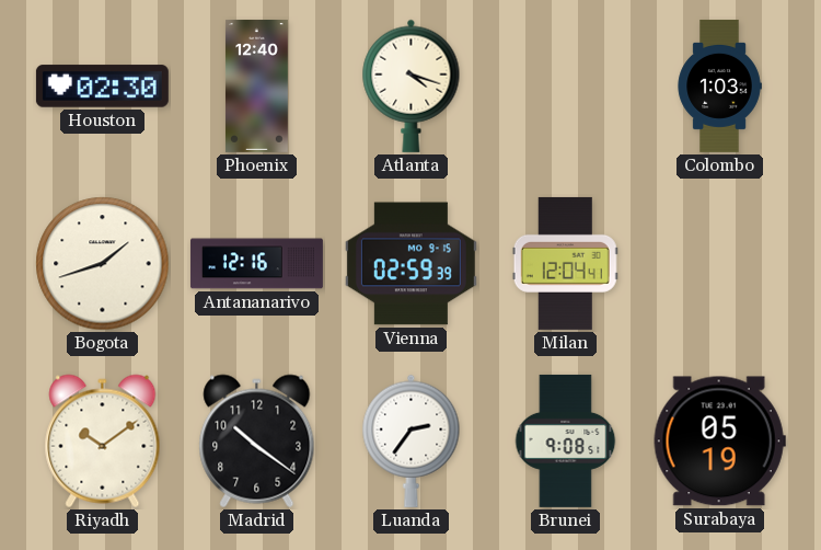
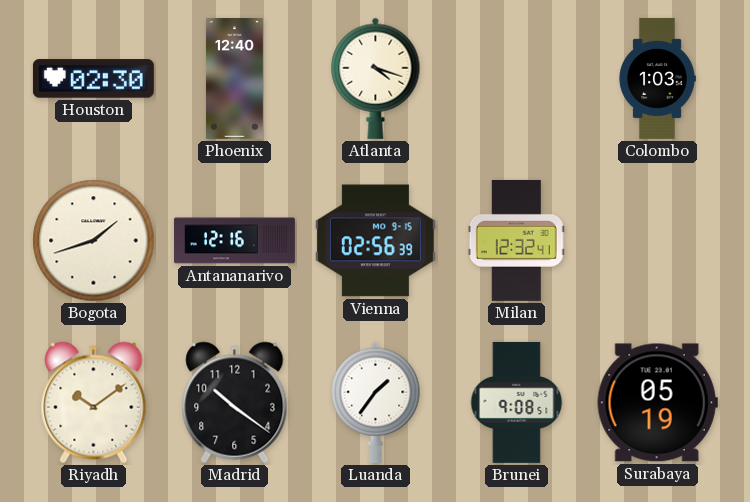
Vienna: 02:59 -> 02:56 (375, 241)
Milan: 12:04 -> 12:32 (516, 240)
Luanda: 2:36 -> 1:36 (376, 402)
